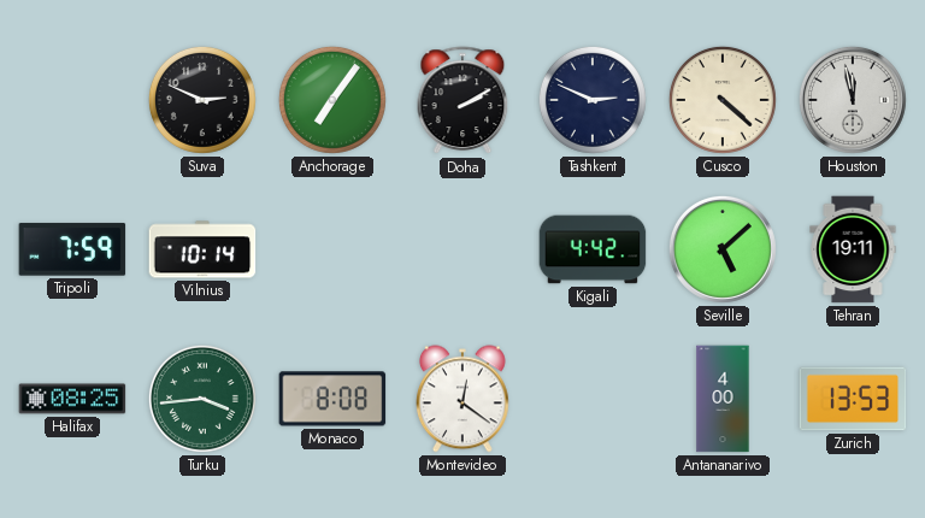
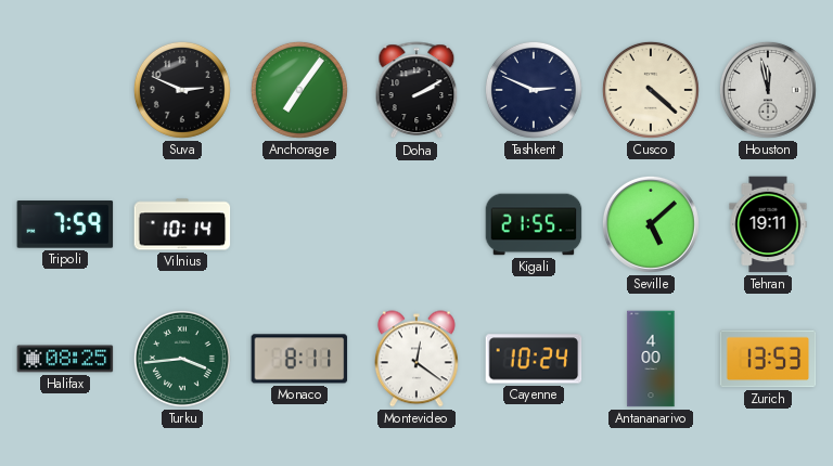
Kigali: 4:42 -> 21:55 (534, 224)
Monaco: 8:08 -> 8:11 (299, 359)
Cayenne: none -> 10:24 (534, 359)
